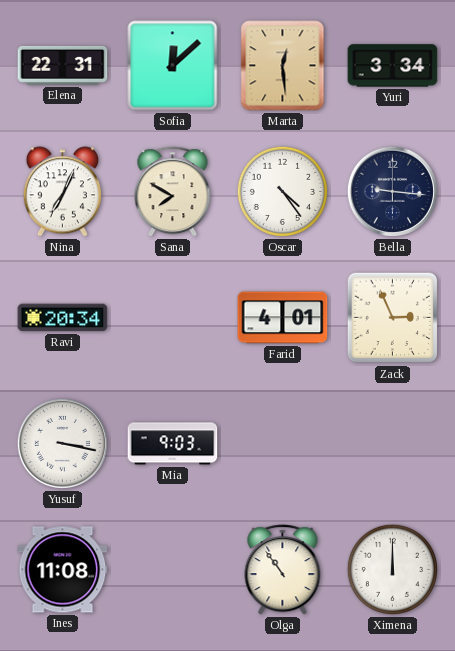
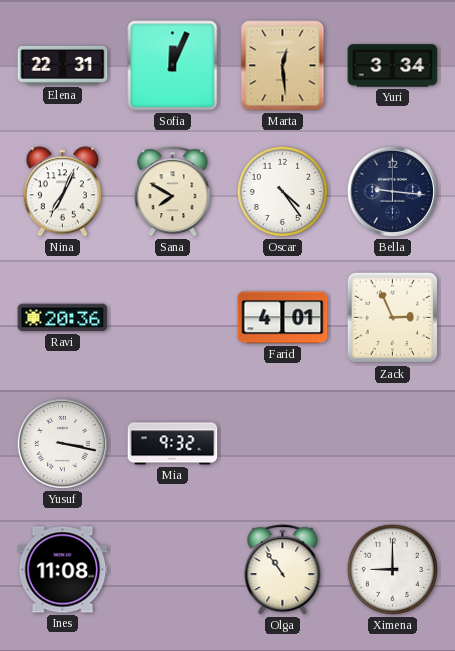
Sofia: 12:08 -> 12:04 (173, 66)
Ravi: 20:34 -> 20:36 (63, 318)
Mia: 9:03 -> 9:32 (173, 444)
Ximena: 12:00 -> 9:00 (392, 569)
